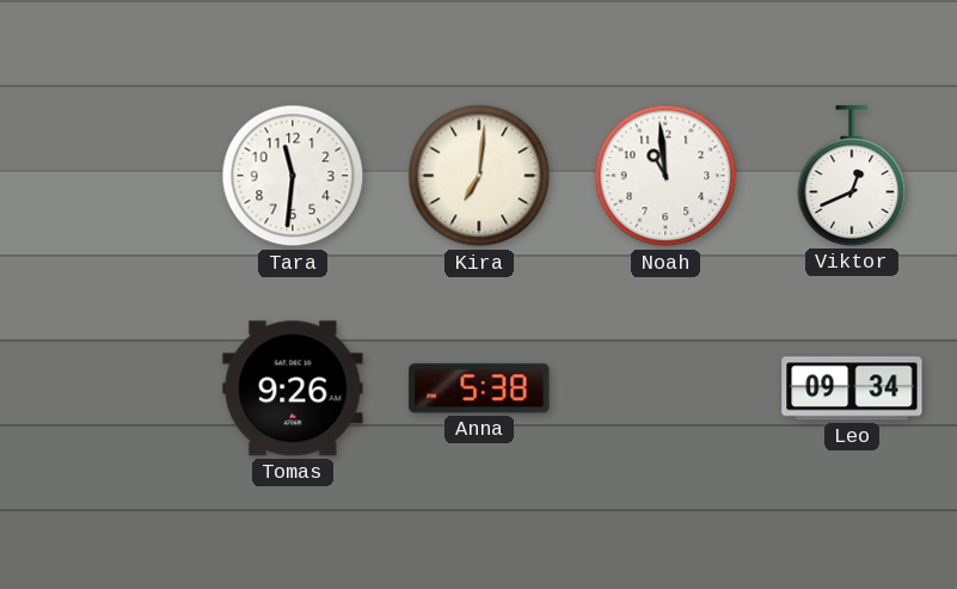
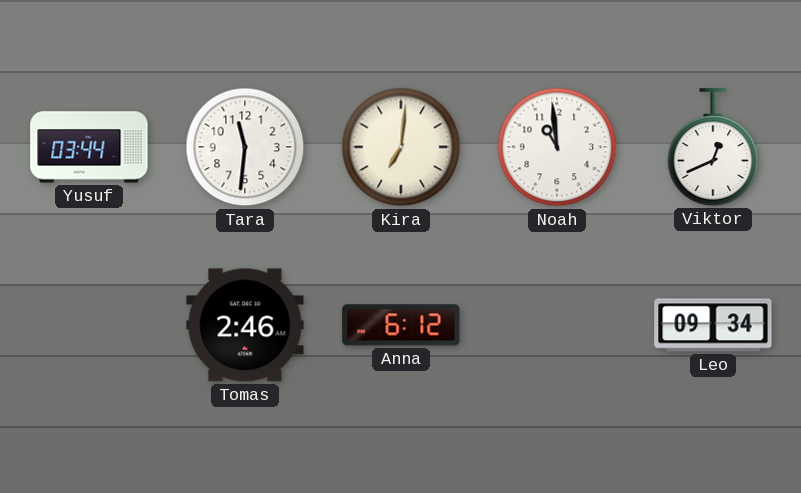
Yusuf: none -> 03:44 (89, 147)
Tomas: 9:26 -> 2:46 (245, 325)
Anna: 5:38 -> 6:12 (401, 325)
